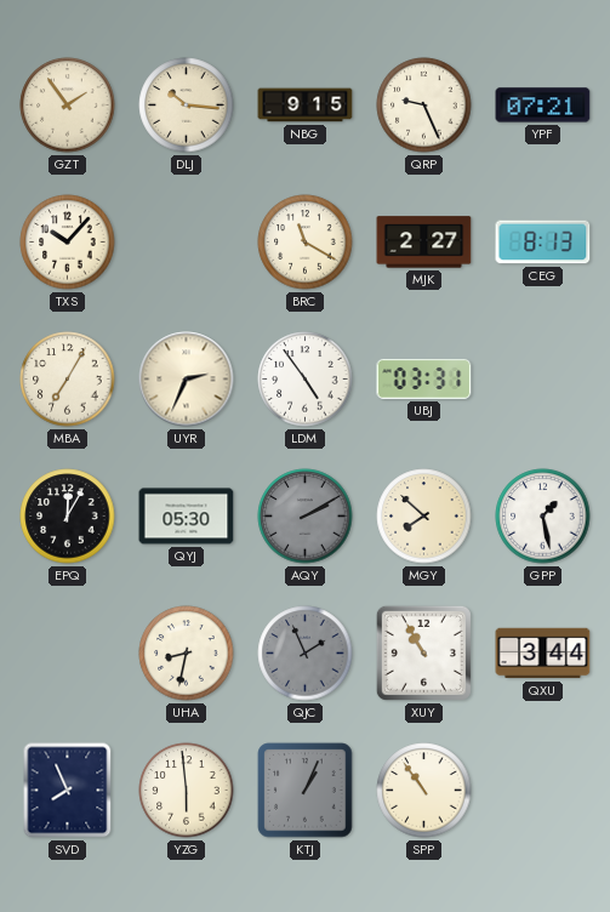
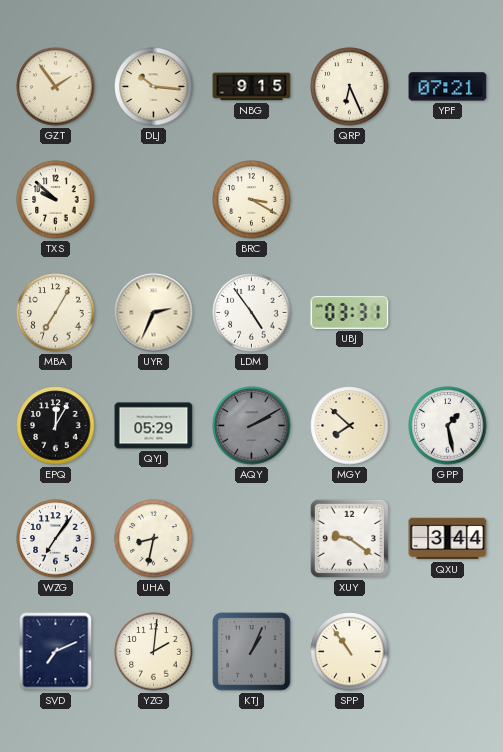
QRP: 9:26 -> 6:26 (350, 87)
TXS: 10:07 -> 9:52 (56, 200)
BRC: 11:20 -> 3:20 (252, 200)
MJK: 2:27 -> none (424, 243)
CEG: 8:13 -> none (543, 243)
QYJ: 05:30 -> 05:29 (154, 426)
WZG: none -> 7:06 (56, 539)
QJC: 1:56 -> none (306, 654)
XUY: 10:55 -> 9:21 (349, 538)
SVD: 7:56 -> 7:11 (56, 652)
YZG: 5:59 -> 2:01 (154, 652)
